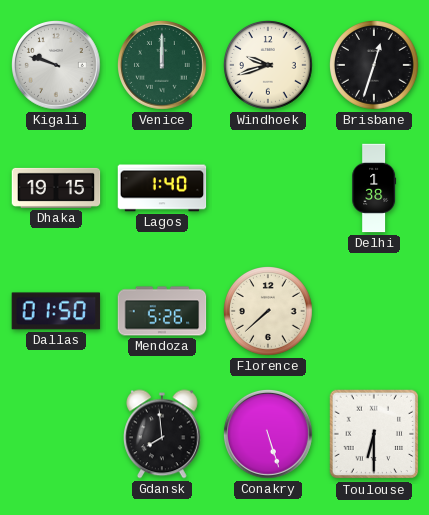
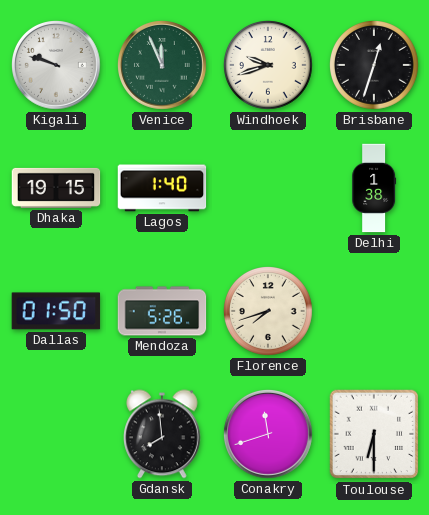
Venice: 12:00 -> 11:56 (163, 66)
Florence: 7:38 -> 7:42 (269, 312)
Conakry: 5:27 -> 11:42 (269, 435)
